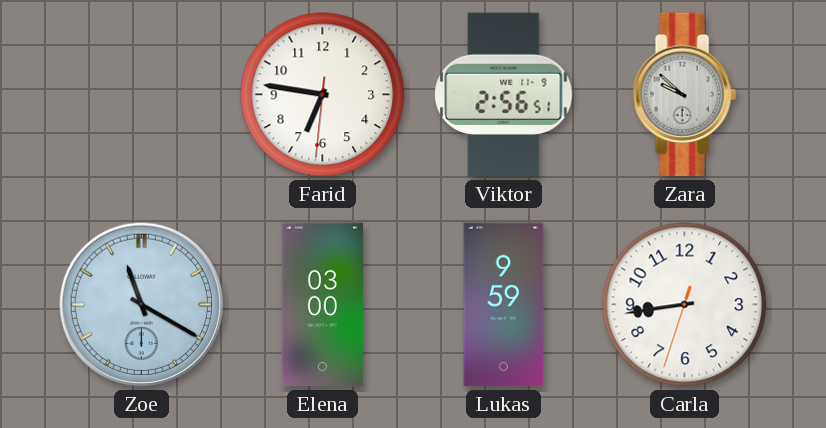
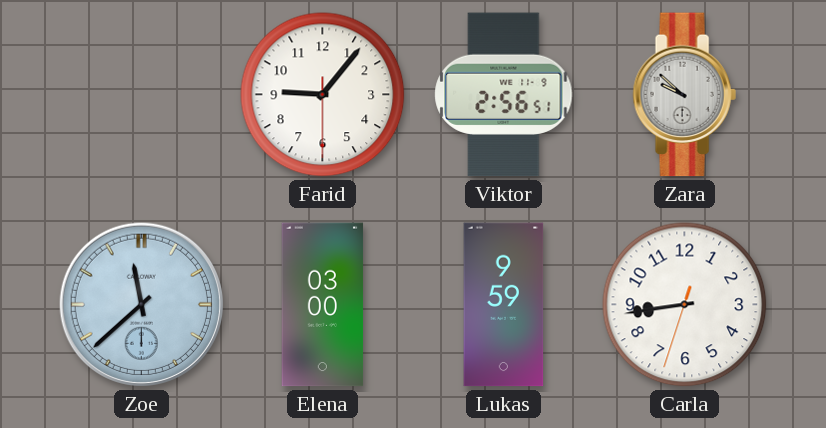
Farid: 6:46 -> 9:06 (323, 95)
Zoe: 11:20 -> 11:38 (141, 304)
